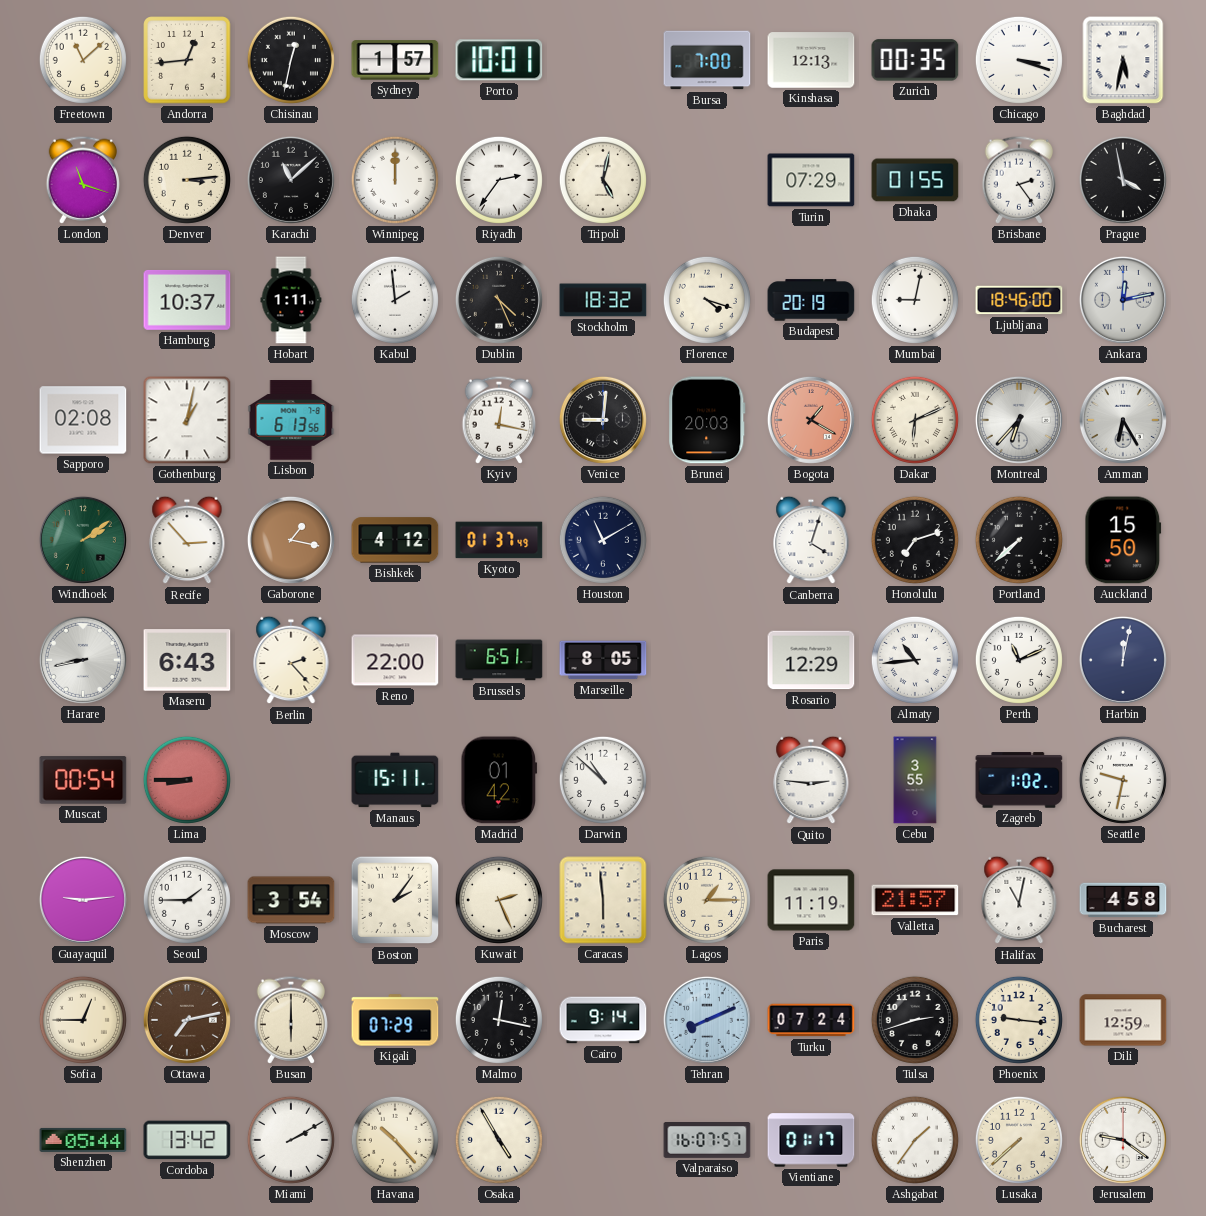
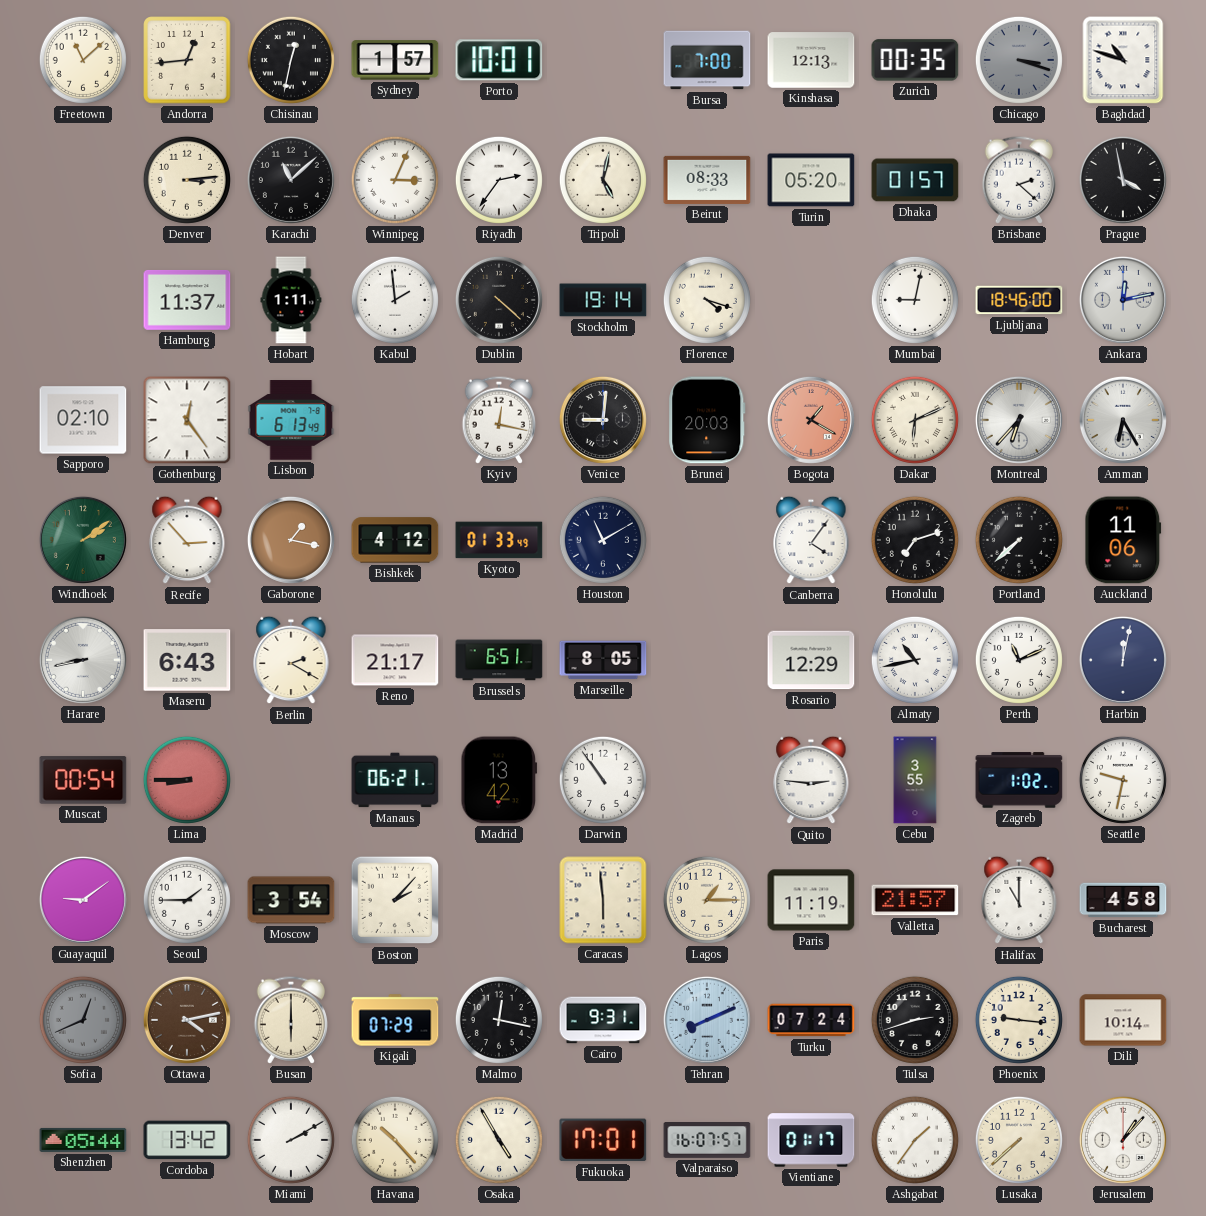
Chicago dial: white -> grey (1019, 60)
Baghdad: 5:32 -> 10:48 (1123, 60)
London: 11:18 -> none (83, 180)
Winnipeg: 12:00 -> 3:04 (395, 180)
Beirut: none -> 08:33 (707, 180)
Turin: 07:29 -> 05:20 (811, 180)
Dhaka: 01:55 -> 01:57 (915, 180)
Brisbane: 2:24 -> 2:22 (1019, 180)
Hamburg: 10:37 -> 11:37 (187, 300)
Dublin: 4:26 -> 4:22 (499, 300)
Stockholm: 18:32 -> 19:14 (603, 300)
Budapest: 20:19 -> none (811, 300)
Sapporo: 02:08 -> 02:10 (83, 420)
Gothenburg: 1:02 -> 12:24 (187, 420)
Lisbon: 6:13:56 -> 6:13:49 (291, 420)
Kyoto: 01:37 -> 01:33 (499, 540)
Canberra: 4:03 -> 4:06 (811, 540)
Auckland: 15:50 -> 11:06 (1123, 540)
Berlin: 2:23 -> 2:20 (291, 660)
Reno: 22:00 -> 21:17 (395, 660)
Almaty: 10:44 -> 10:43 (915, 660)
Manaus: 15:11 -> 06:21 (395, 780)
Madrid: 01:42 -> 13:42 (499, 780)
Darwin: 10:52 -> 10:54 (603, 780)
Guayaquil: 9:14 -> 9:09 (83, 900)
Boston: 2:06 -> 2:07 (395, 900)
Kuwait: 2:26 -> none (499, 900)
Halifax: 11:02 -> 11:00 (1019, 900)
Sofia: 12:45 -> 12:41 (83, 1020)
Sofia dial: cream -> grey (83, 1020)
Ottawa: 7:13 -> 4:13 (187, 1020)
Cairo: 9:14 -> 9:31 (603, 1020)
Dili: 12:59 -> 10:14 (1123, 1020)
Fukuoka: none -> 17:01 (603, 1140)
Jerusalem: 9:21 -> 1:07 (1123, 1140)
